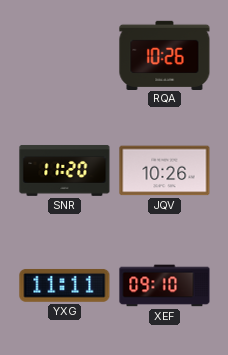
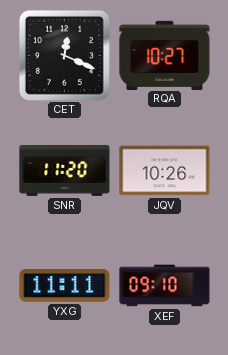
CET: none -> 12:19 (64, 55)
RQA: 10:26 -> 10:27 (165, 55)
